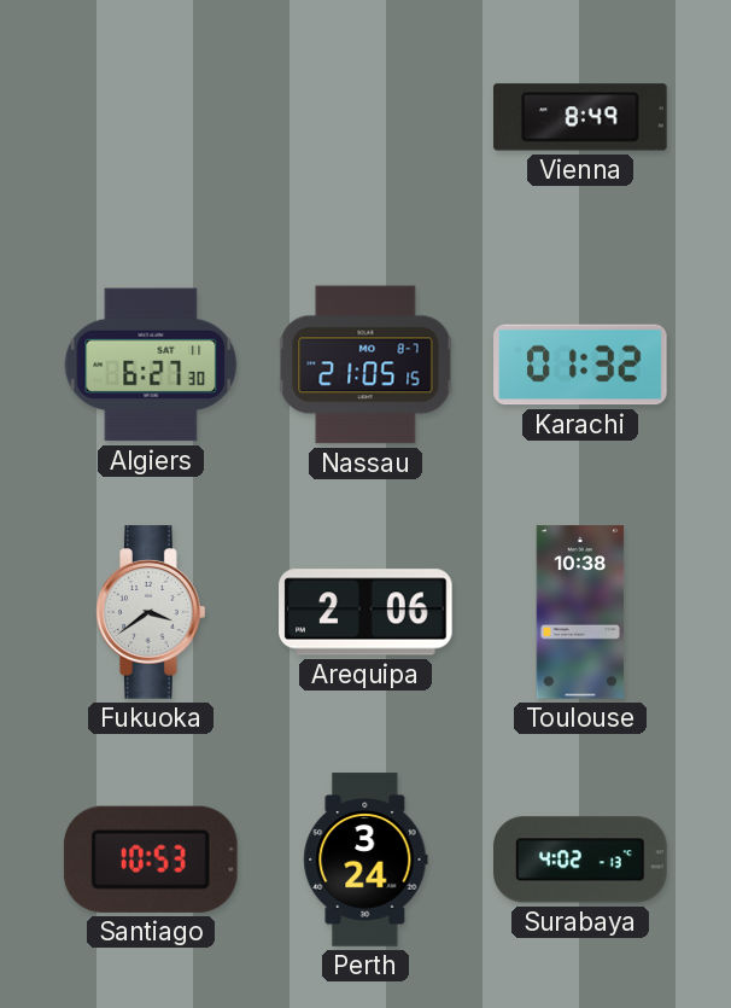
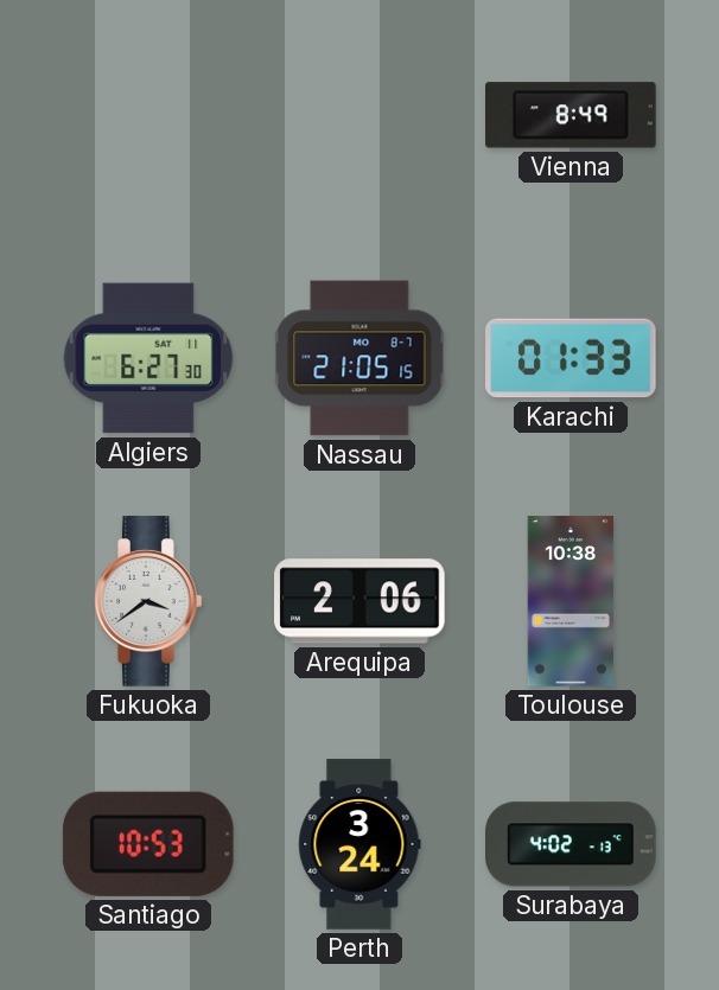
Karachi: 01:32 -> 01:33 (571, 358)
